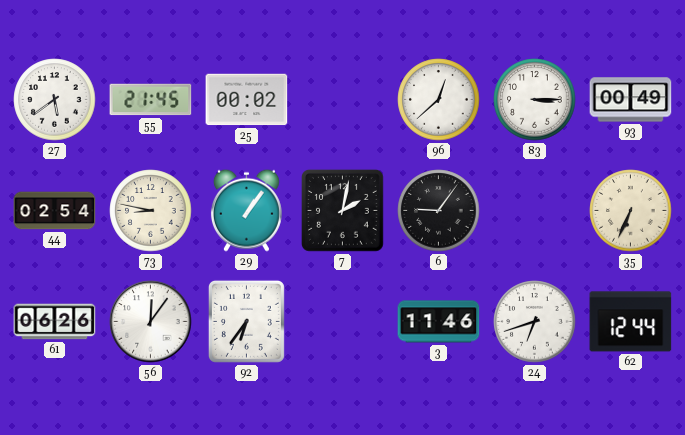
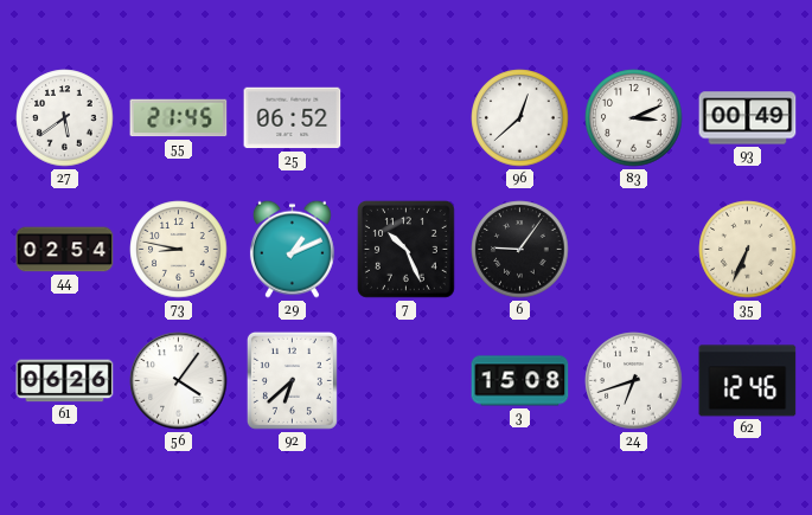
25: 00:02 -> 06:52 (293, 118)
83: 3:15 -> 3:11 (634, 118)
29: 1:06 -> 1:11 (292, 249)
7: 2:02 -> 10:26 (405, 249)
56: 12:06 -> 4:06 (179, 381)
92: 6:36 -> 6:38 (292, 380)
3: 11:46 -> 15:08 (520, 381)
62: 12:44 -> 12:46 (748, 381)
